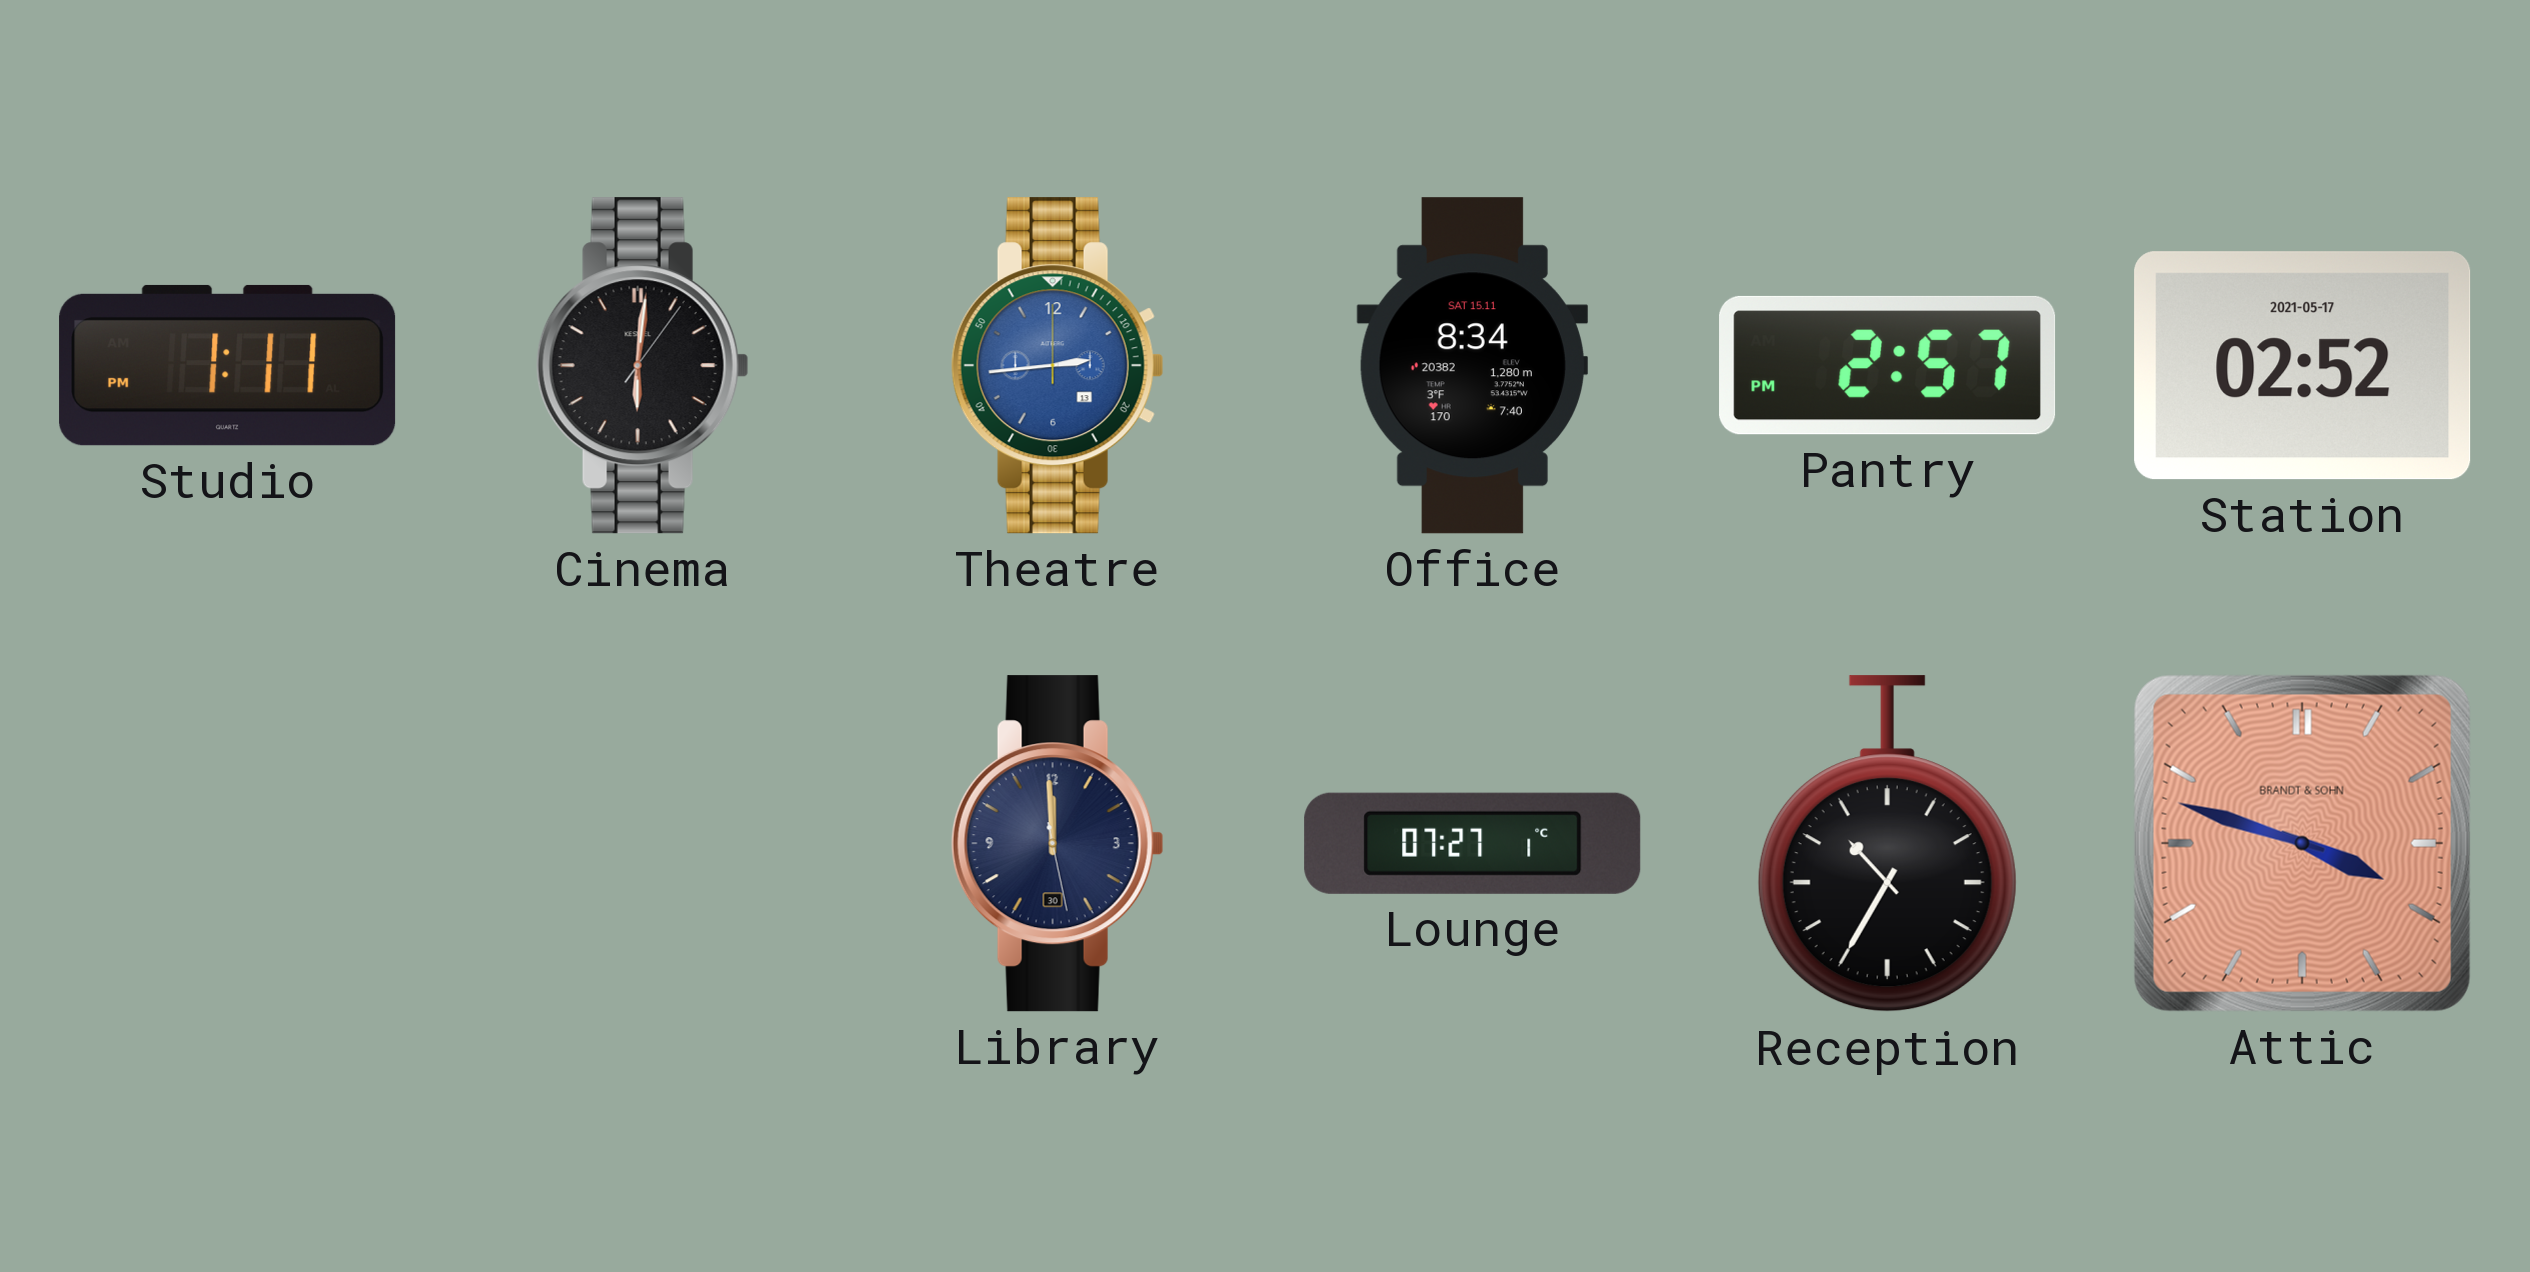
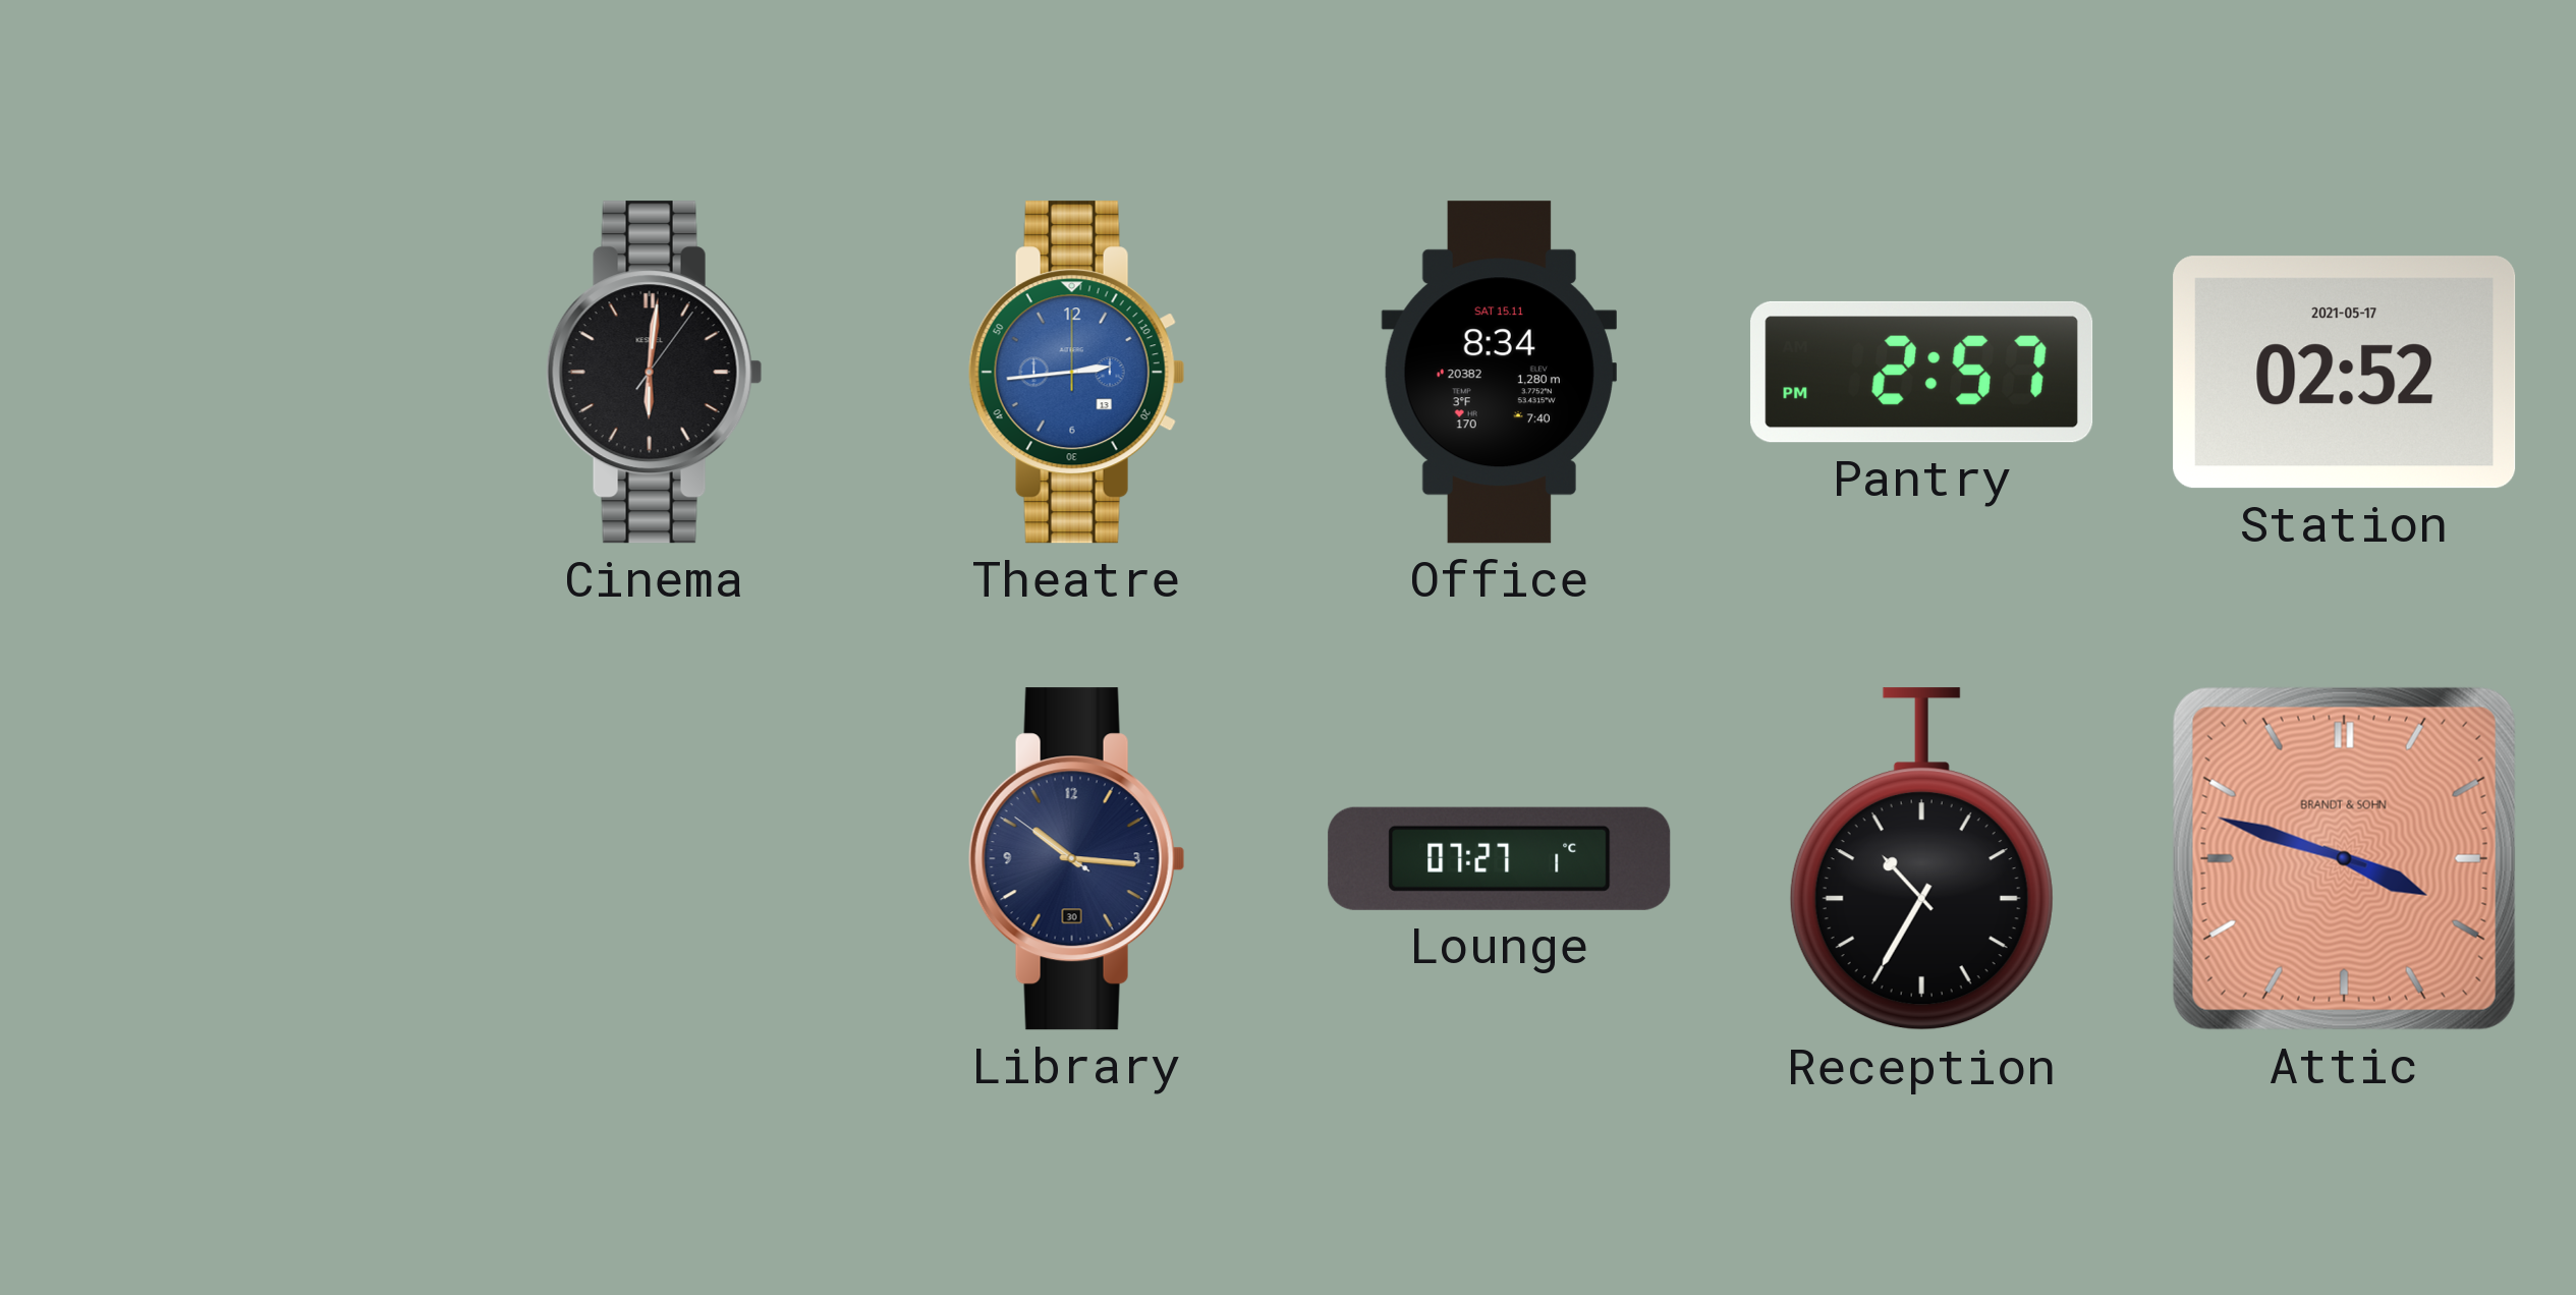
Studio: 1:11 -> none (228, 365)
Library: 11:59 -> 10:15 (1076, 859)
